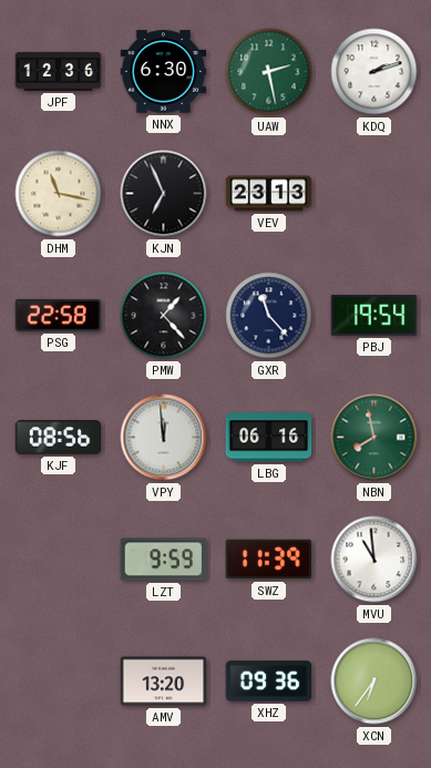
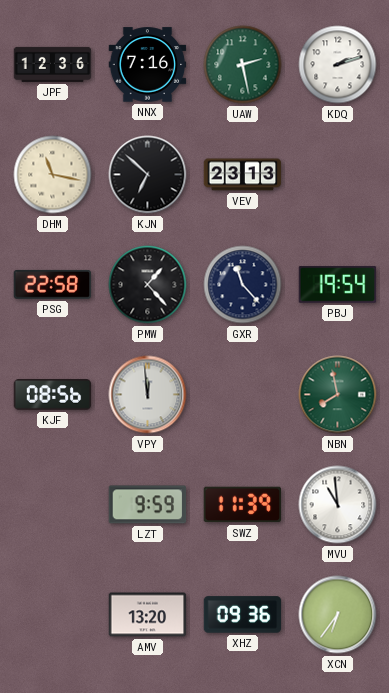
NNX: 6:30 -> 7:16 (148, 65)
KJN: 6:56 -> 6:52 (148, 175)
LBG: 06:16 -> none (269, 438)
